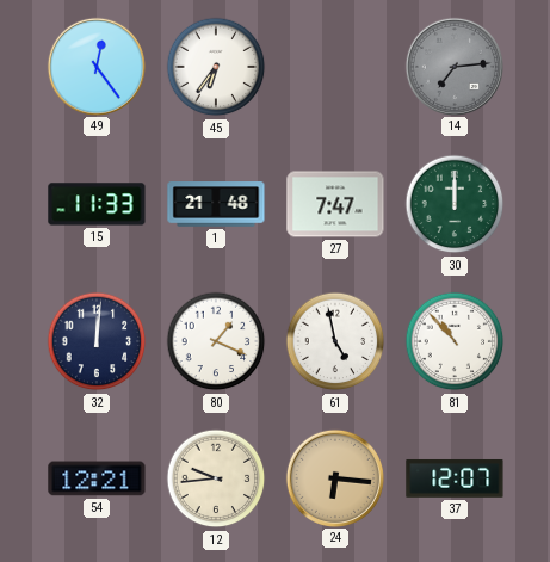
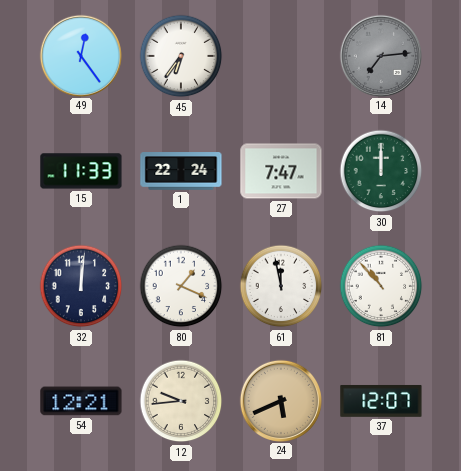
1: 21:48 -> 22:24 (181, 171)
61: 4:58 -> 11:58 (281, 286)
24: 6:16 -> 5:41 (281, 400)
